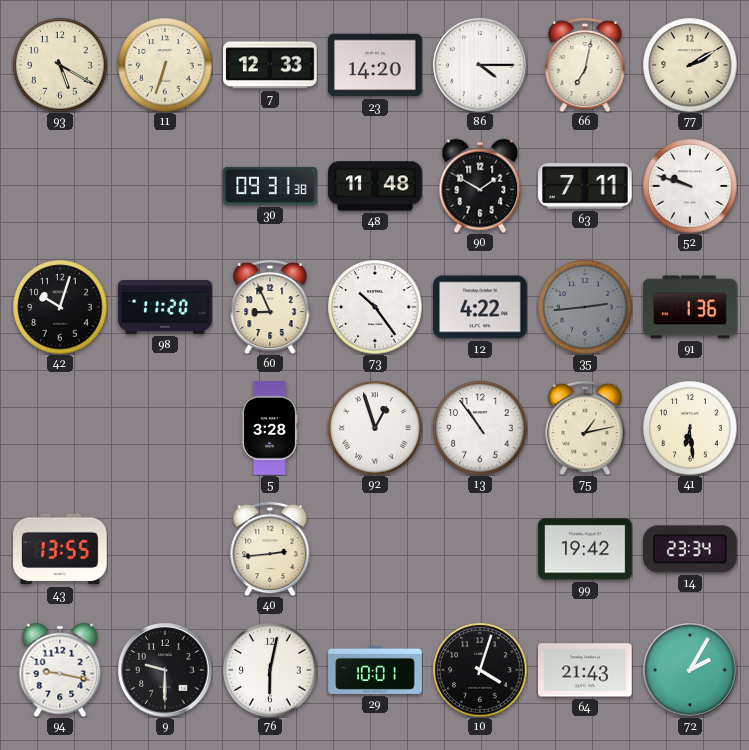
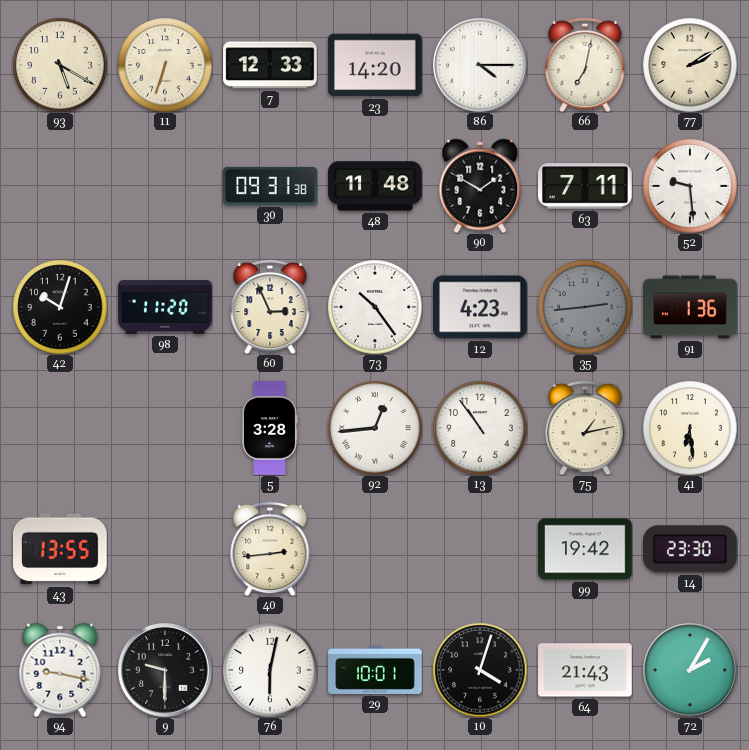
52: 9:48 -> 9:29 (690, 186)
60: 8:56 -> 2:56 (270, 307)
12: 4:22 -> 4:23 (480, 307)
92: 12:57 -> 12:44 (375, 428)
14: 23:34 -> 23:30 (691, 549)
